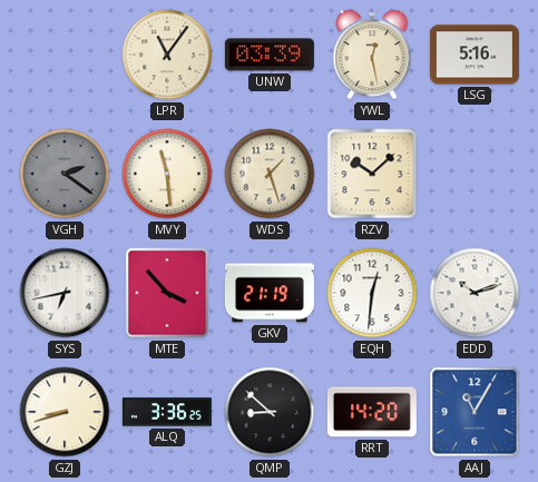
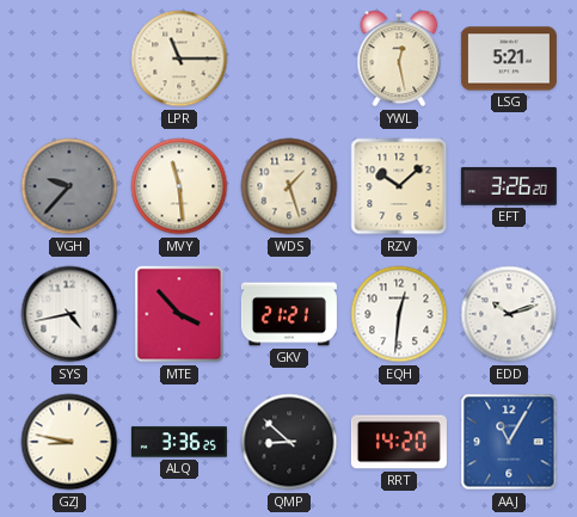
LPR: 11:06 -> 11:15 (179, 59)
UNW: 03:39 -> none (270, 55)
LSG: 5:16 -> 5:21 (509, 59)
VGH: 2:21 -> 9:37 (69, 186)
EFT: none -> 3:26 (509, 186)
SYS: 6:43 -> 4:43 (69, 314)
GKV: 21:19 -> 21:21 (289, 314)
GZJ: 8:42 -> 8:47 (69, 442)
